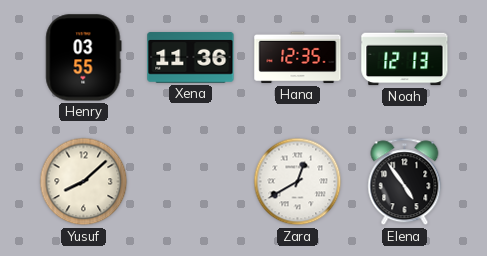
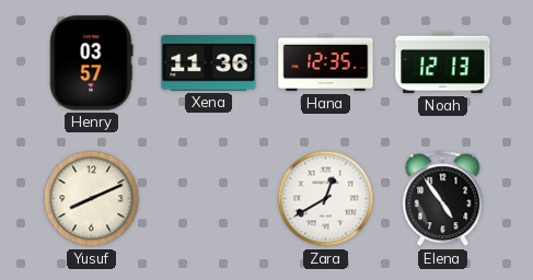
Henry: 03:55 -> 03:57 (92, 63)
Yusuf: 8:08 -> 8:11 (92, 199)
